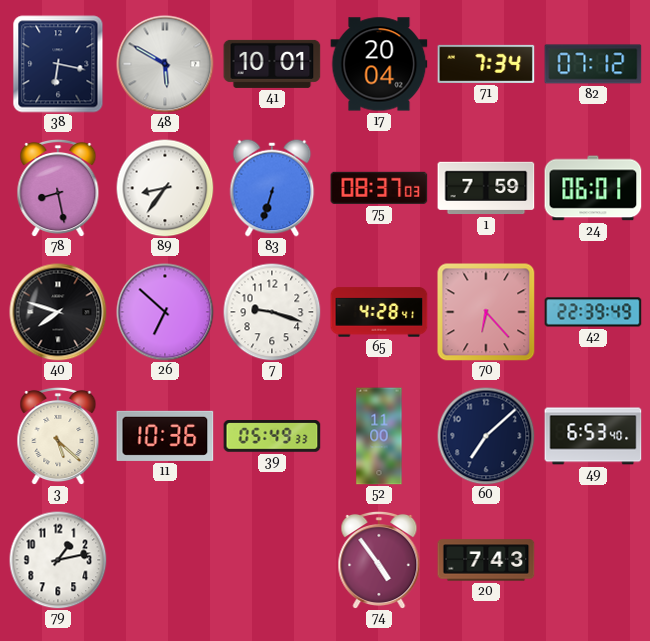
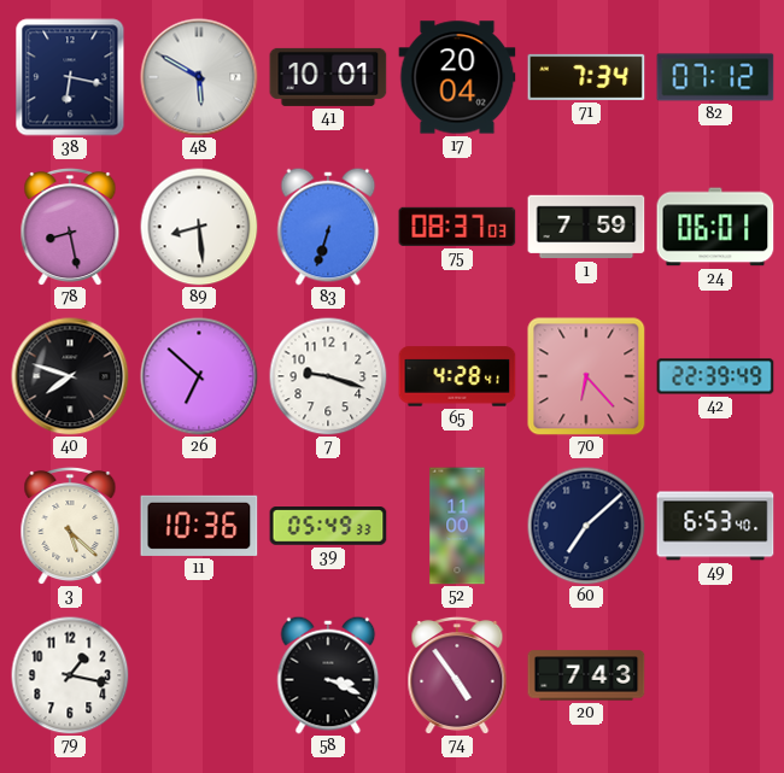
89: 8:36 -> 8:29 (199, 227)
79: 1:13 -> 1:17 (70, 675)
58: none -> 3:19 (328, 675)
